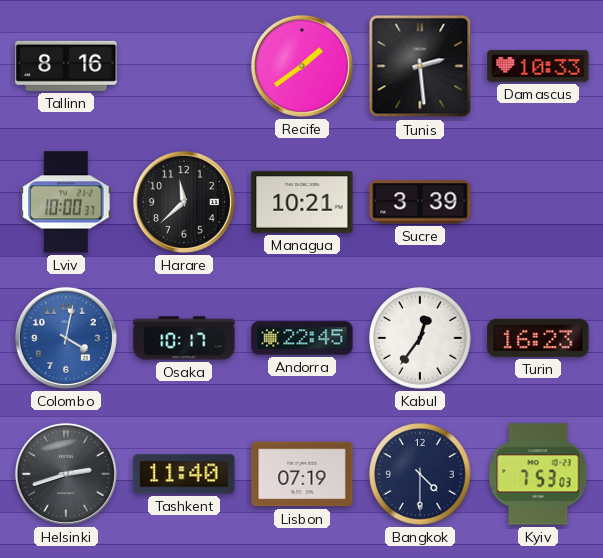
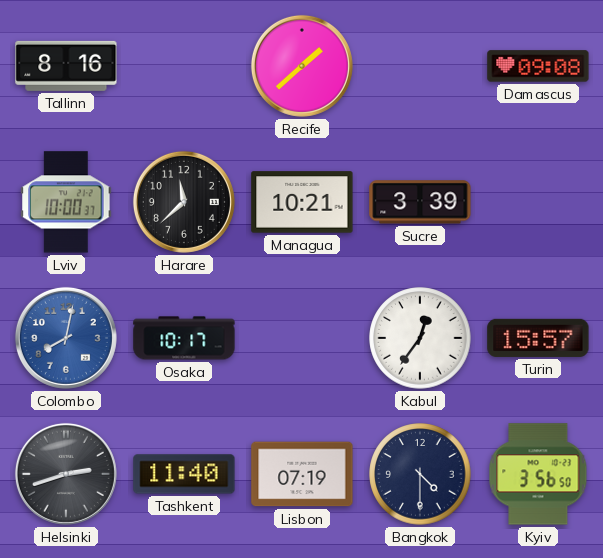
Recife: 1:39 -> 1:38 (302, 66)
Tunis: 2:29 -> none (420, 66)
Damascus: 10:33 -> 09:08 (538, 66)
Colombo: 4:02 -> 8:02 (66, 338)
Andorra: 22:45 -> none (302, 338)
Turin: 16:23 -> 15:57 (538, 338)
Kyiv: 7:53 -> 3:56 (538, 474)
